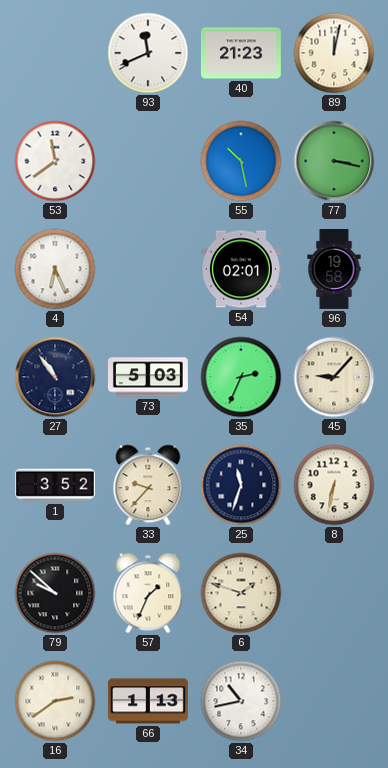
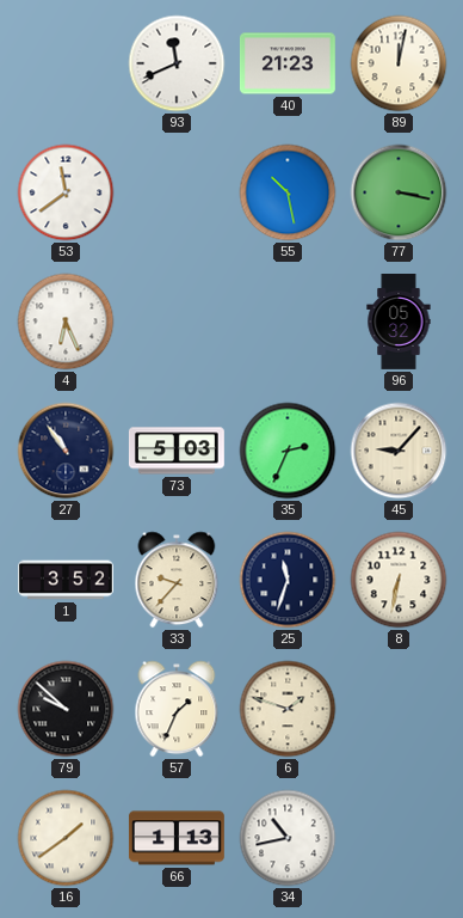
54: 02:01 -> none (241, 269)
96: 19:58 -> 05:32 (399, 323)
16: 2:39 -> 1:39 (66, 838)
